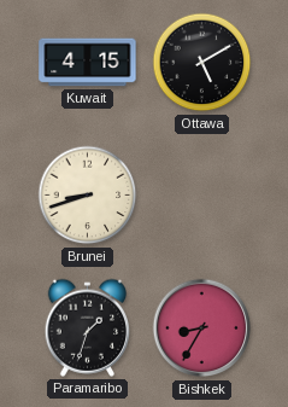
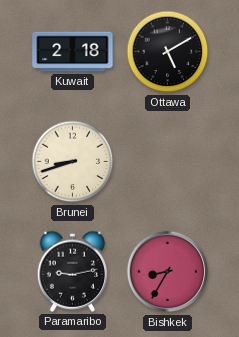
Kuwait: 4:15 -> 2:18 (73, 52)
Paramaribo: 1:33 -> 9:13 (73, 271)
